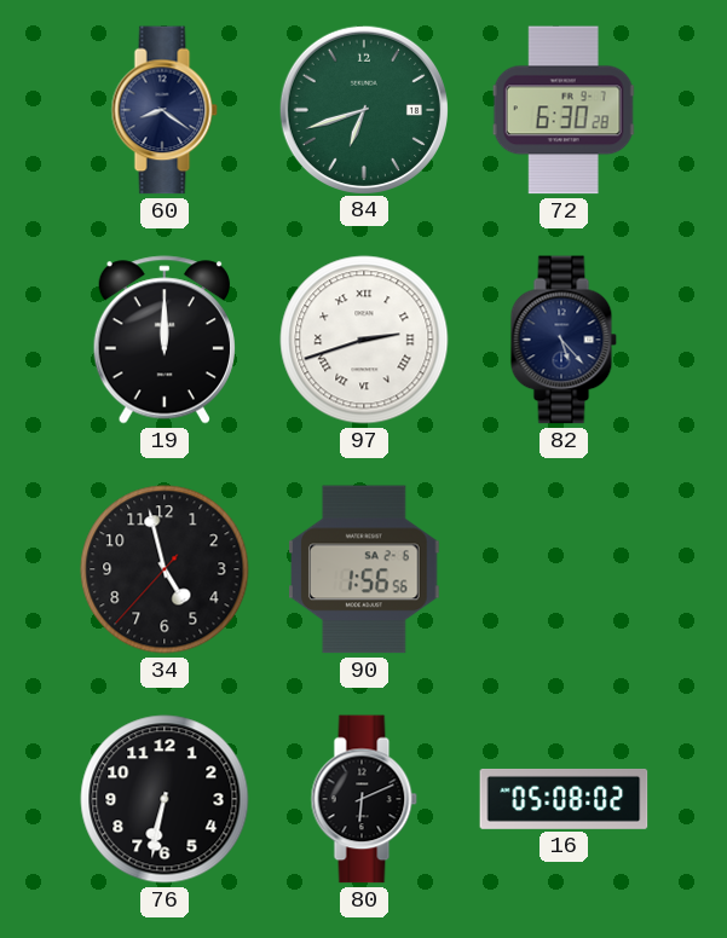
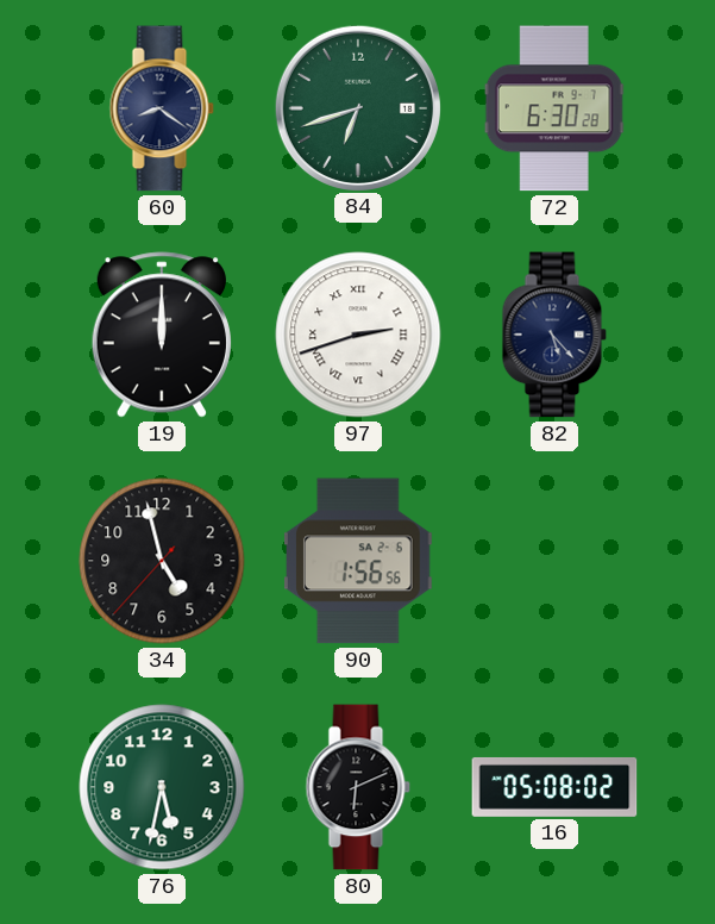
76: 6:32 -> 5:32 (162, 787)
76 dial: black -> green (162, 787)
